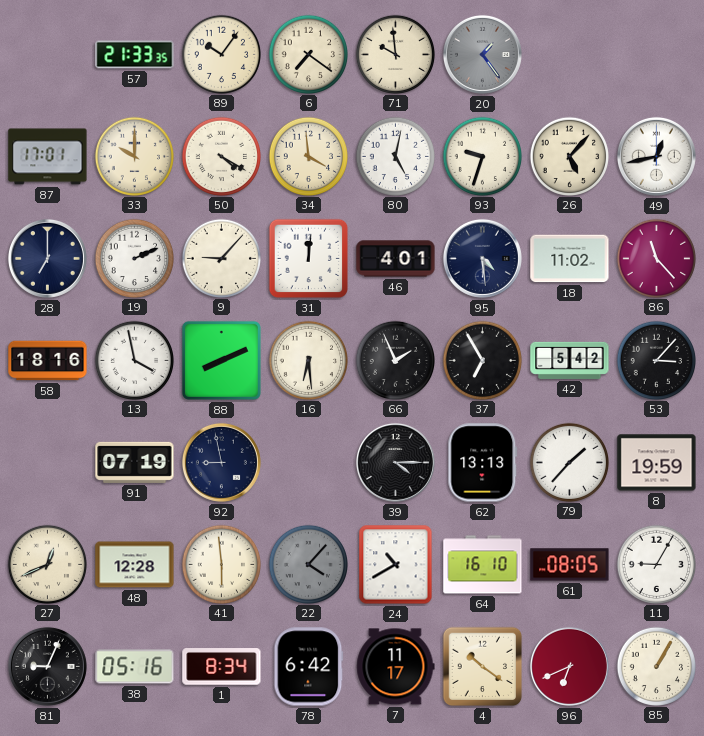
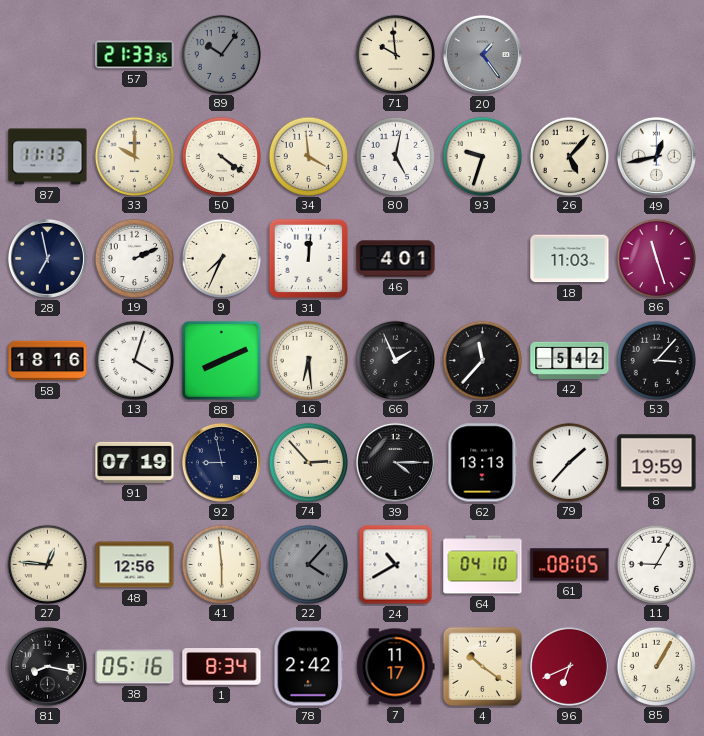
89 dial: cream -> grey (221, 54)
6: 7:21 -> none (308, 54)
87: 17:01 -> 11:13 (48, 157)
50: 4:20 -> 4:21 (221, 156)
28: 7:00 -> 6:58 (47, 258)
9: 9:07 -> 7:34 (221, 258)
95: 4:29 -> none (482, 258)
18: 11:02 -> 11:03 (570, 259)
86: 11:23 -> 11:27 (656, 258)
13: 3:58 -> 4:03 (134, 360)
37: 6:55 -> 11:37 (482, 360)
74: none -> 2:53 (308, 462)
27: 12:41 -> 12:46 (47, 564)
48: 12:28 -> 12:56 (135, 565)
64: 16:10 -> 04:10 (483, 565)
81: 9:04 -> 8:17 (47, 666)
78: 6:42 -> 2:42 (309, 667)
